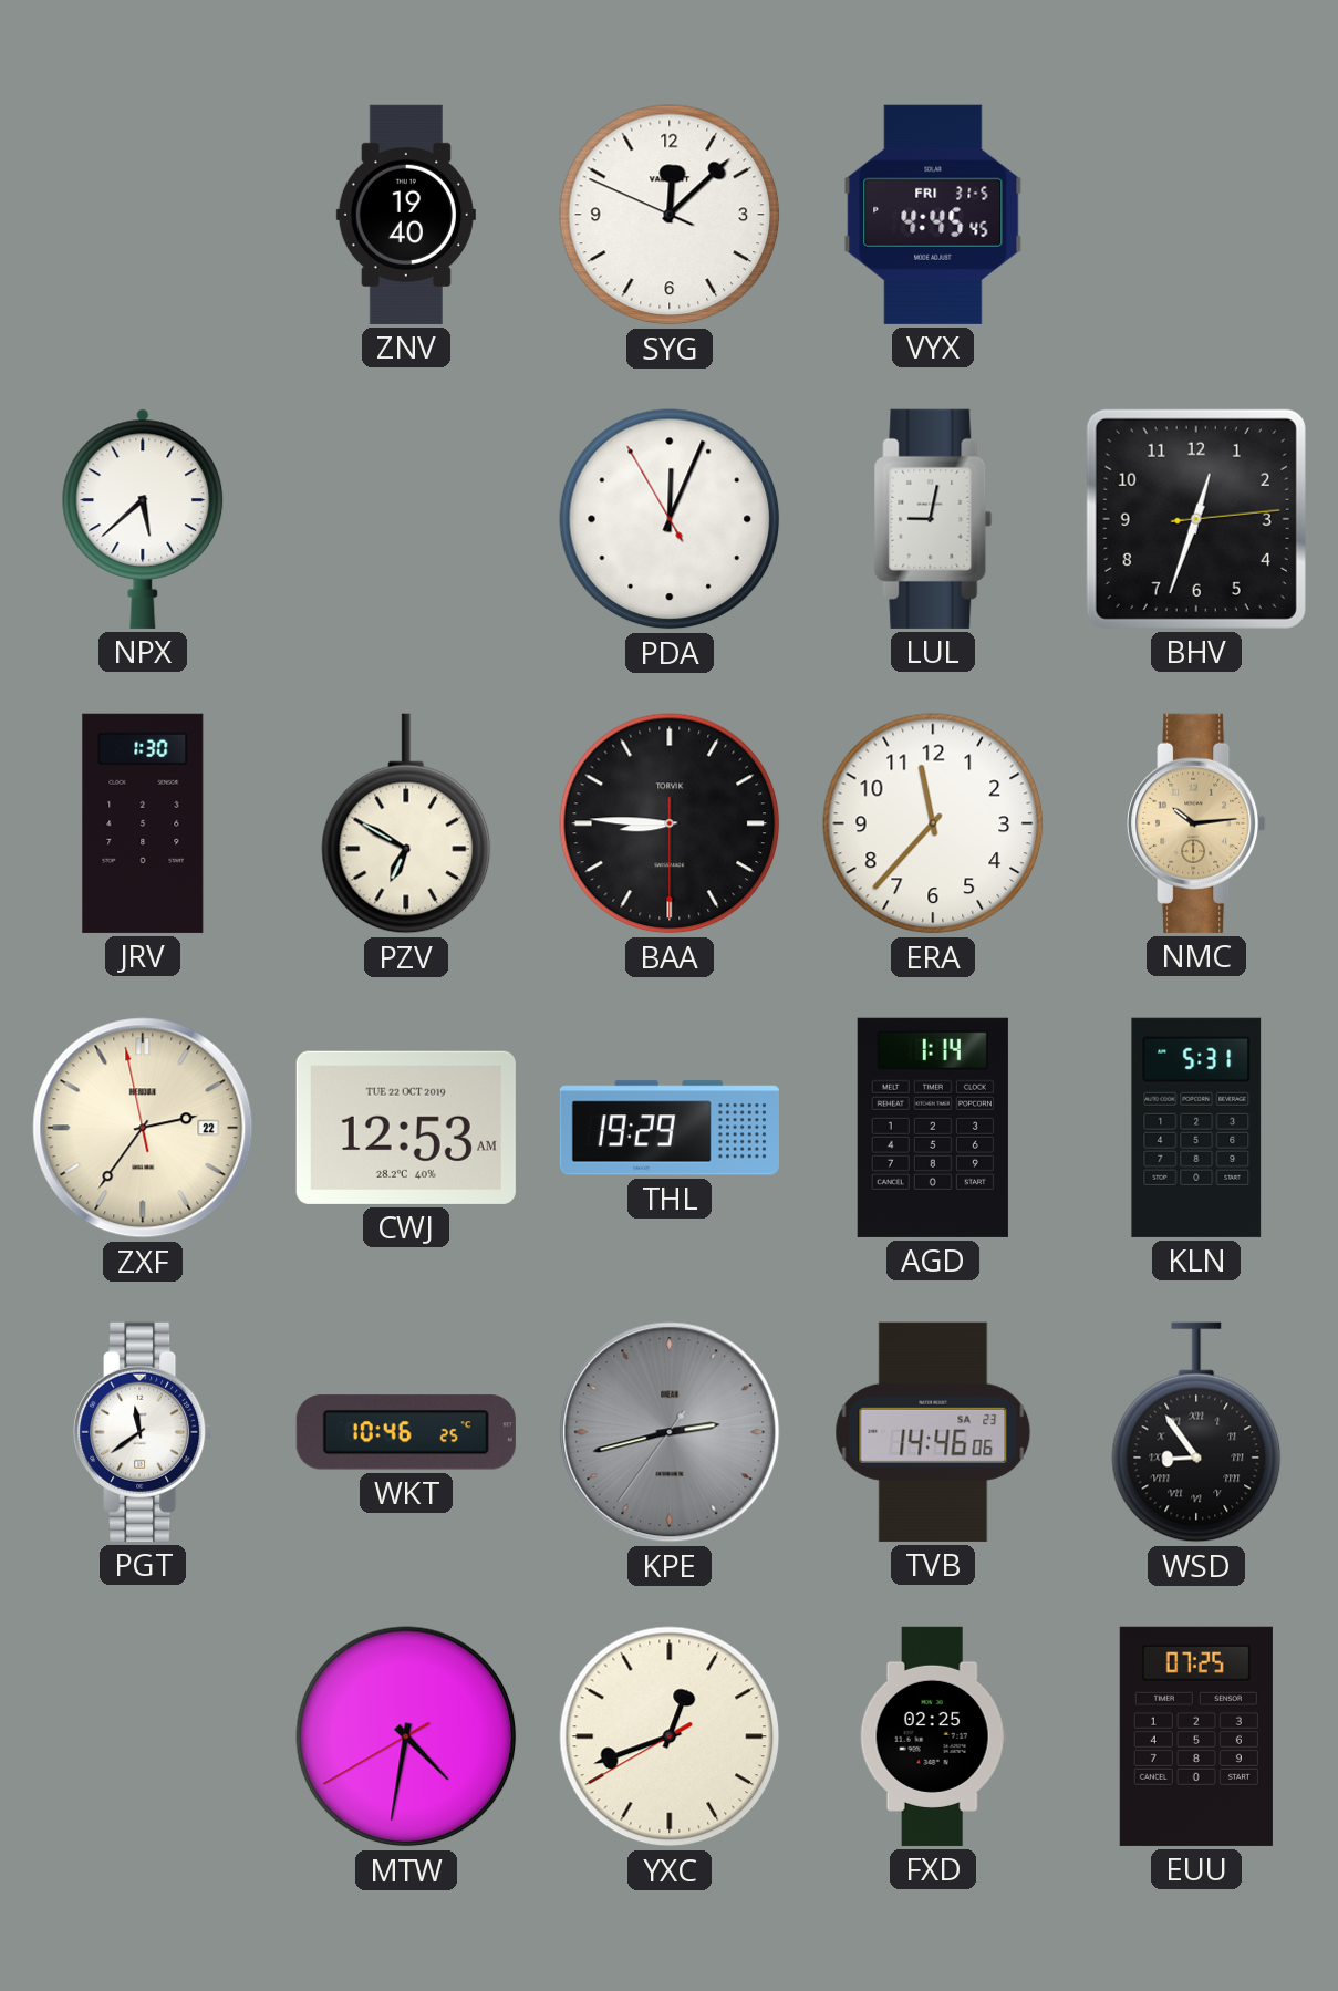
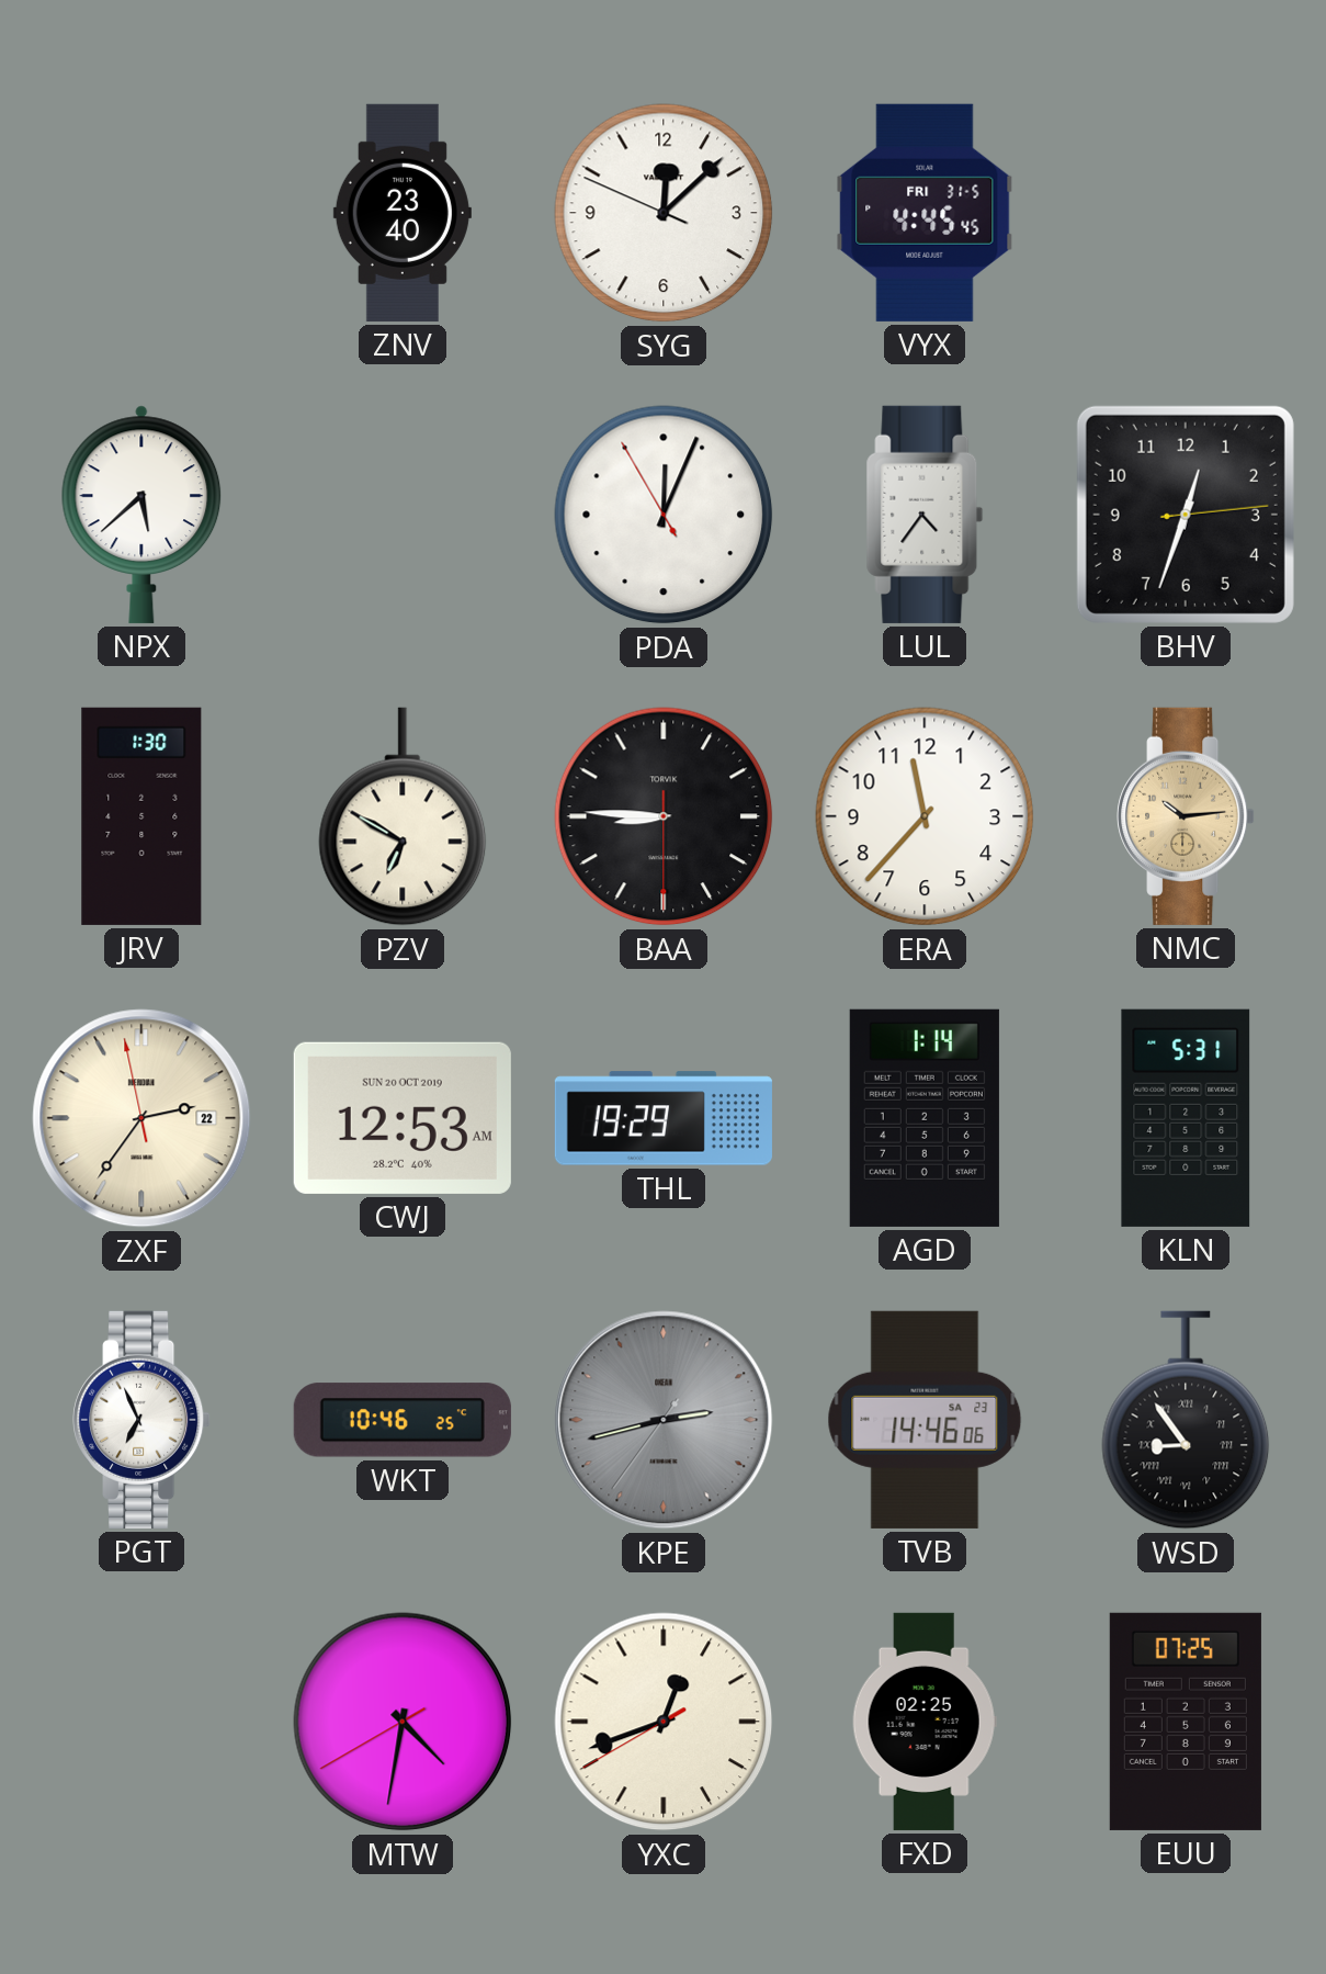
ZNV: 19:40 -> 23:40 (403, 213)
LUL: 9:02 -> 4:36 (925, 515)
CWJ date: TUE 22 OCT 2019 -> SUN 20 OCT 2019 (403, 1118)
PGT: 11:39 -> 6:56 (141, 1420)
